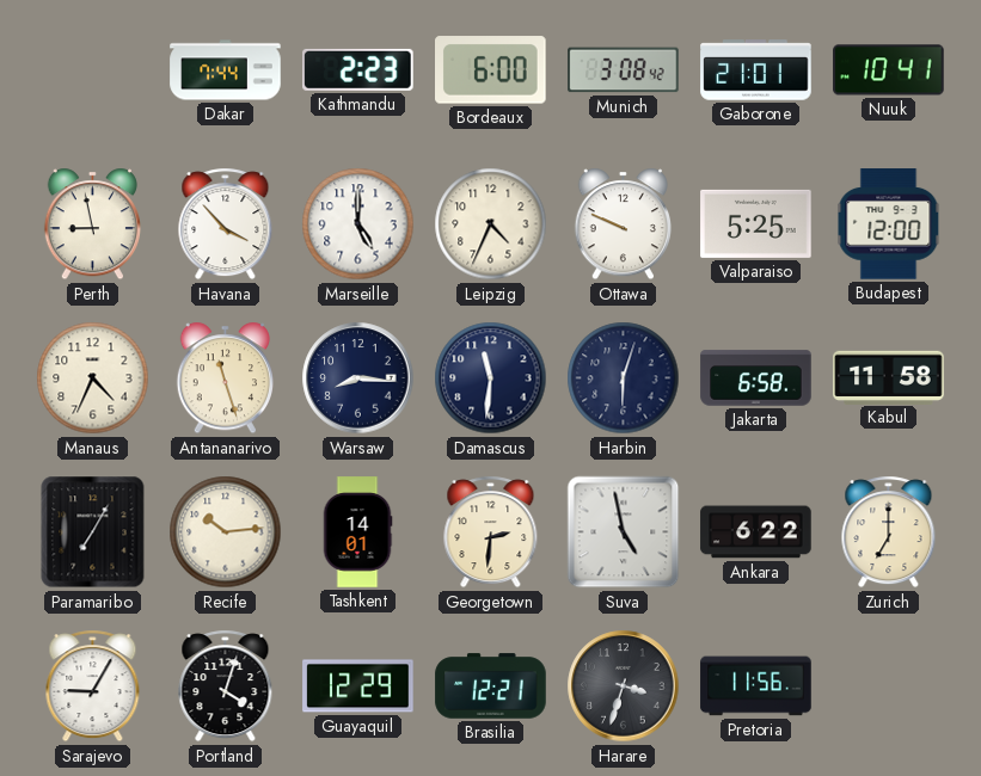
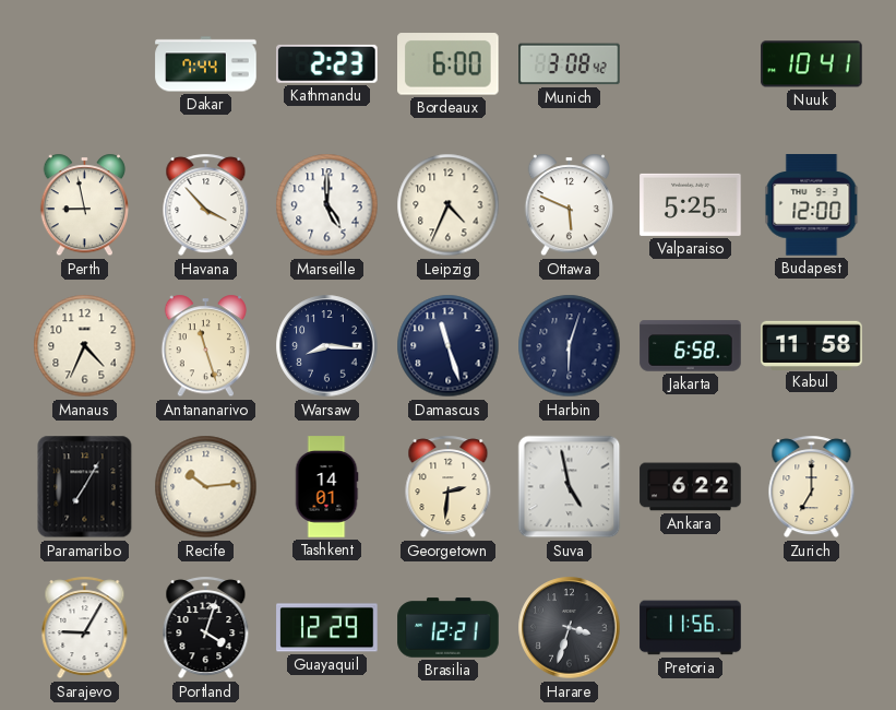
Gaborone: 21:01 -> none (756, 70)
Ottawa: 9:49 -> 5:49 (569, 205)
Damascus: 11:31 -> 11:27 (449, 346)
